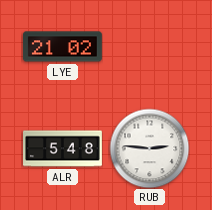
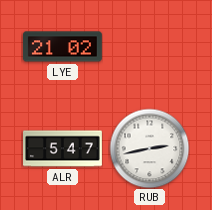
ALR: 5:48 -> 5:47 (63, 149)
RUB: 2:46 -> 2:43 (149, 148)
